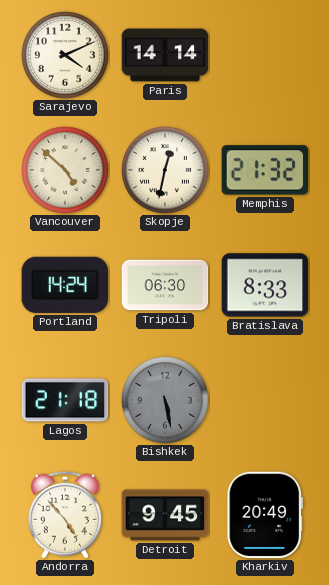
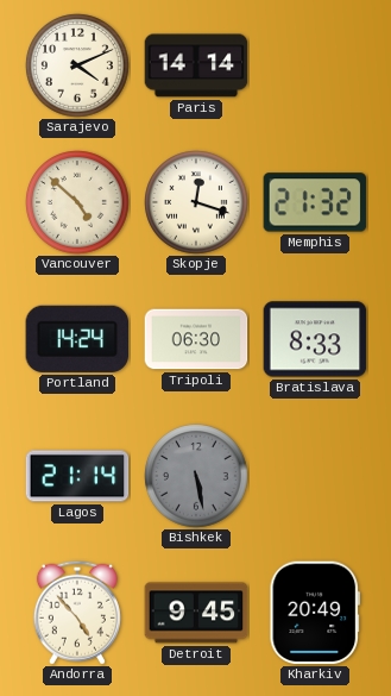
Skopje: 12:32 -> 12:18 (196, 202)
Lagos: 21:18 -> 21:14 (77, 476)
